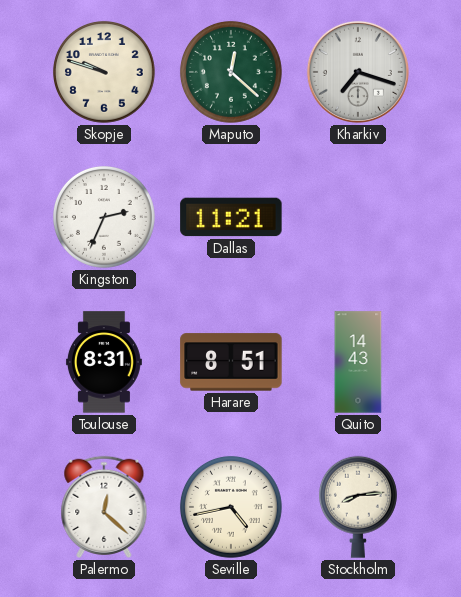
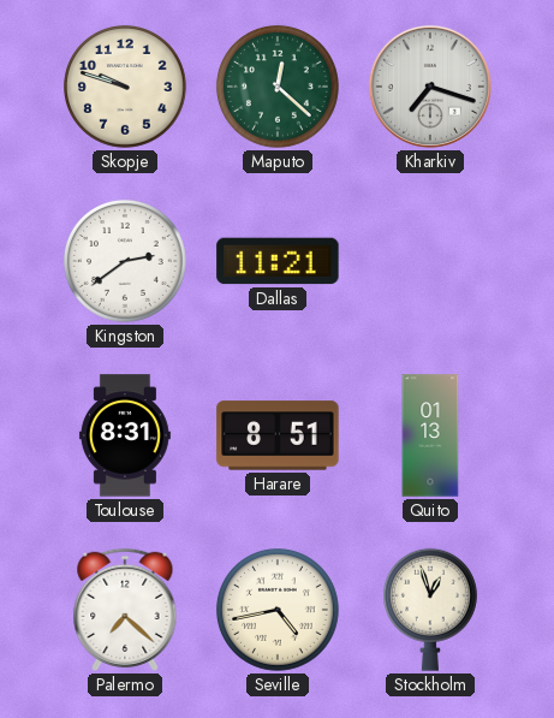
Kingston: 2:34 -> 2:39 (125, 261)
Quito: 14:43 -> 01:13 (430, 435)
Palermo: 12:22 -> 7:22 (125, 610)
Stockholm: 8:14 -> 12:57 (430, 610)
